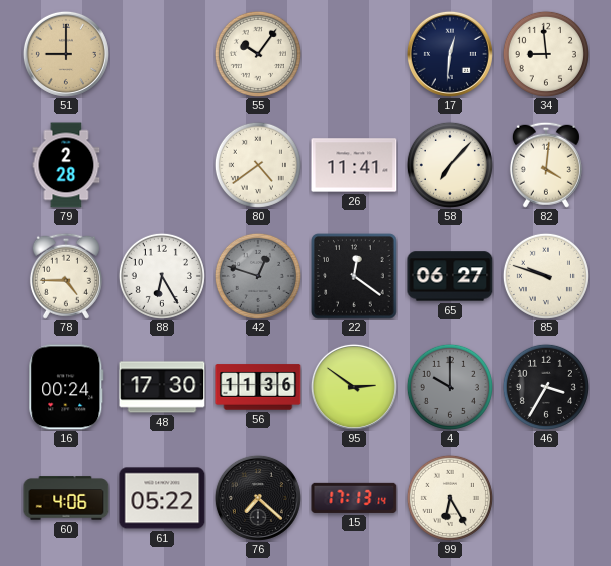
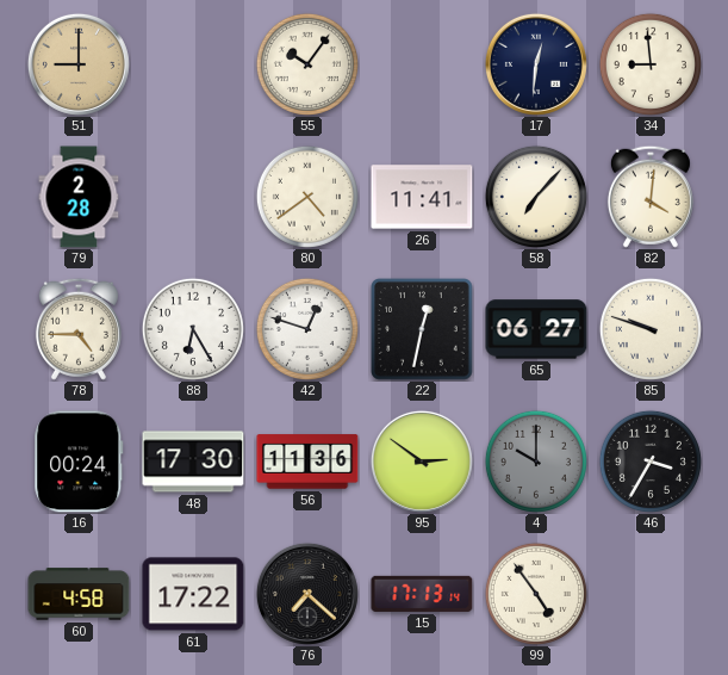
42 dial: grey -> white (307, 329)
22: 12:21 -> 12:32 (422, 329)
60: 4:06 -> 4:58 (79, 594)
61: 05:22 -> 17:22 (193, 594)
99: 6:25 -> 4:54 (536, 594)
